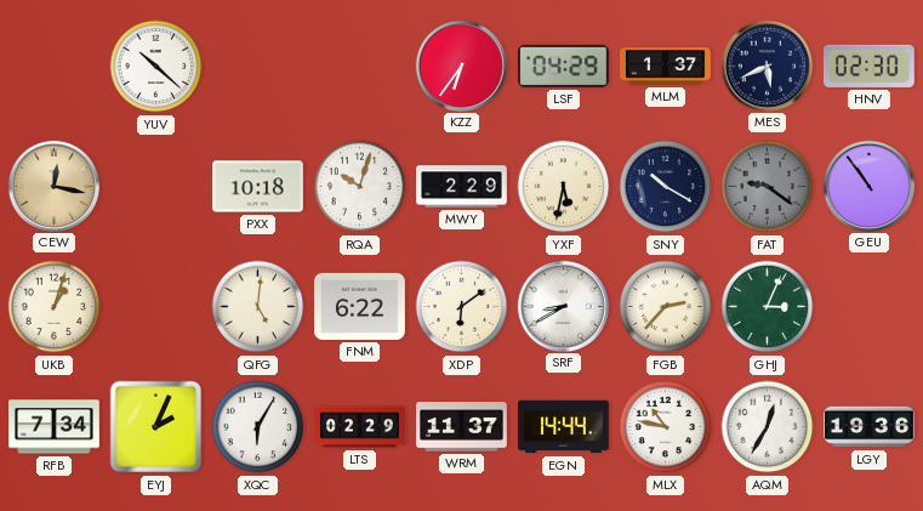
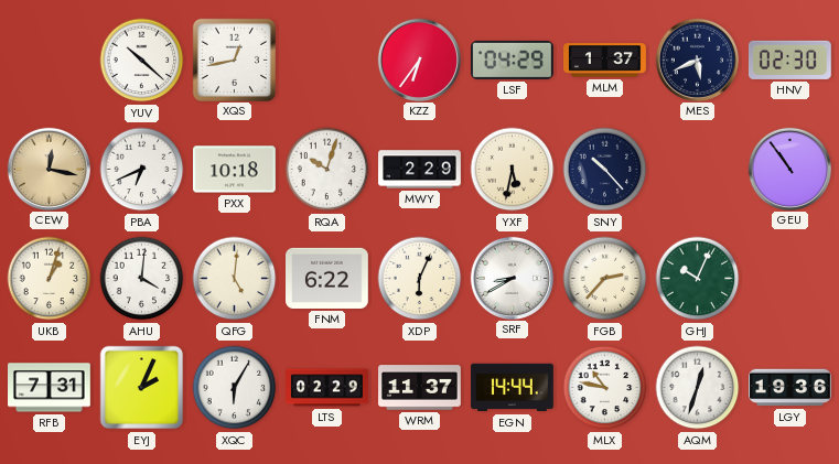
XQS: none -> 12:43 (234, 60)
PBA: none -> 6:41 (142, 170)
SNY: 10:20 -> 10:23 (605, 170)
FAT: 9:21 -> none (768, 187)
AHU: none -> 4:01 (142, 279)
XDP: 6:09 -> 6:04 (420, 279)
GHJ: 3:04 -> 10:04 (698, 279)
RFB: 7:34 -> 7:31 (50, 388)
AQM: 12:35 -> 12:33 (698, 388)
